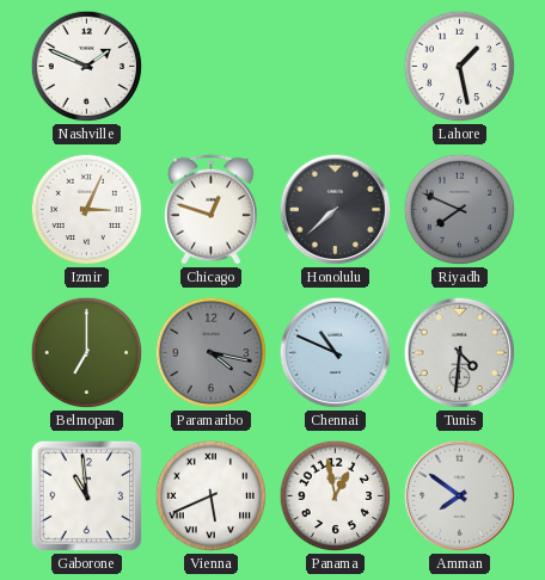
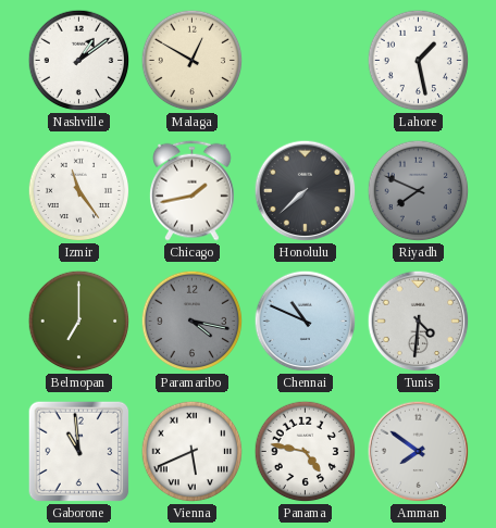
Nashville: 1:49 -> 1:09 (79, 61)
Malaga: none -> 12:50 (193, 61)
Izmir: 3:04 -> 11:24 (79, 191)
Chicago: 12:48 -> 1:43 (193, 190)
Panama: 12:58 -> 4:47 (306, 452)
